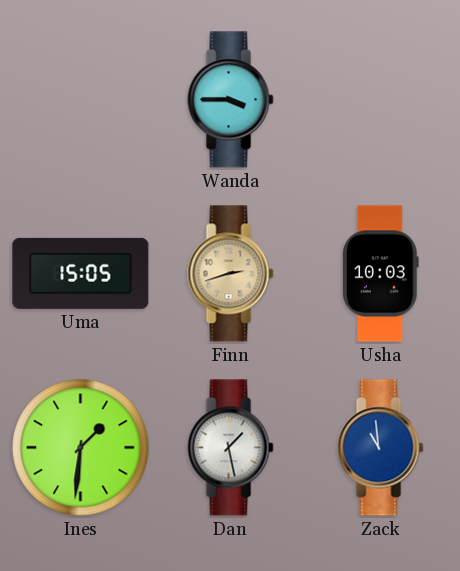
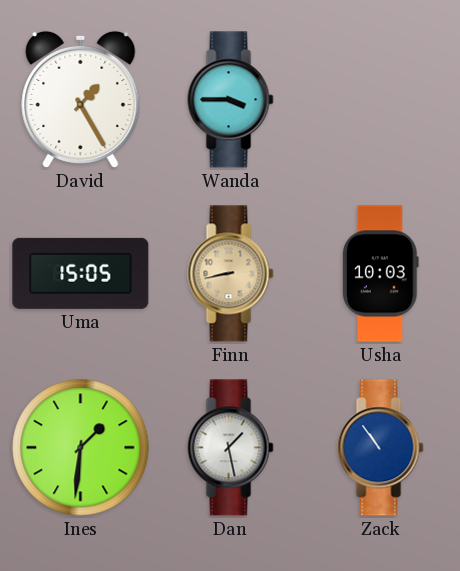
David: none -> 1:25 (81, 99)
Finn: 2:42 -> 8:43 (231, 274)
Zack: 10:59 -> 10:54 (381, 448)
